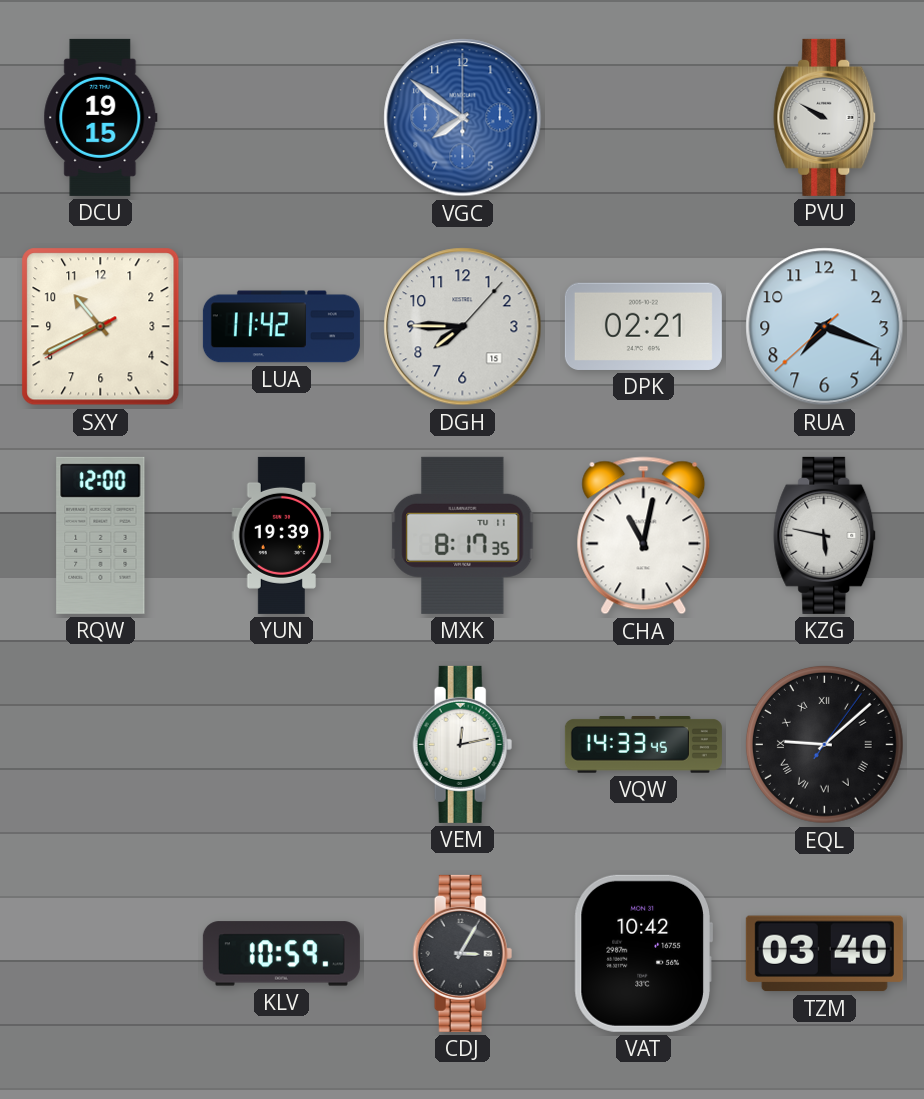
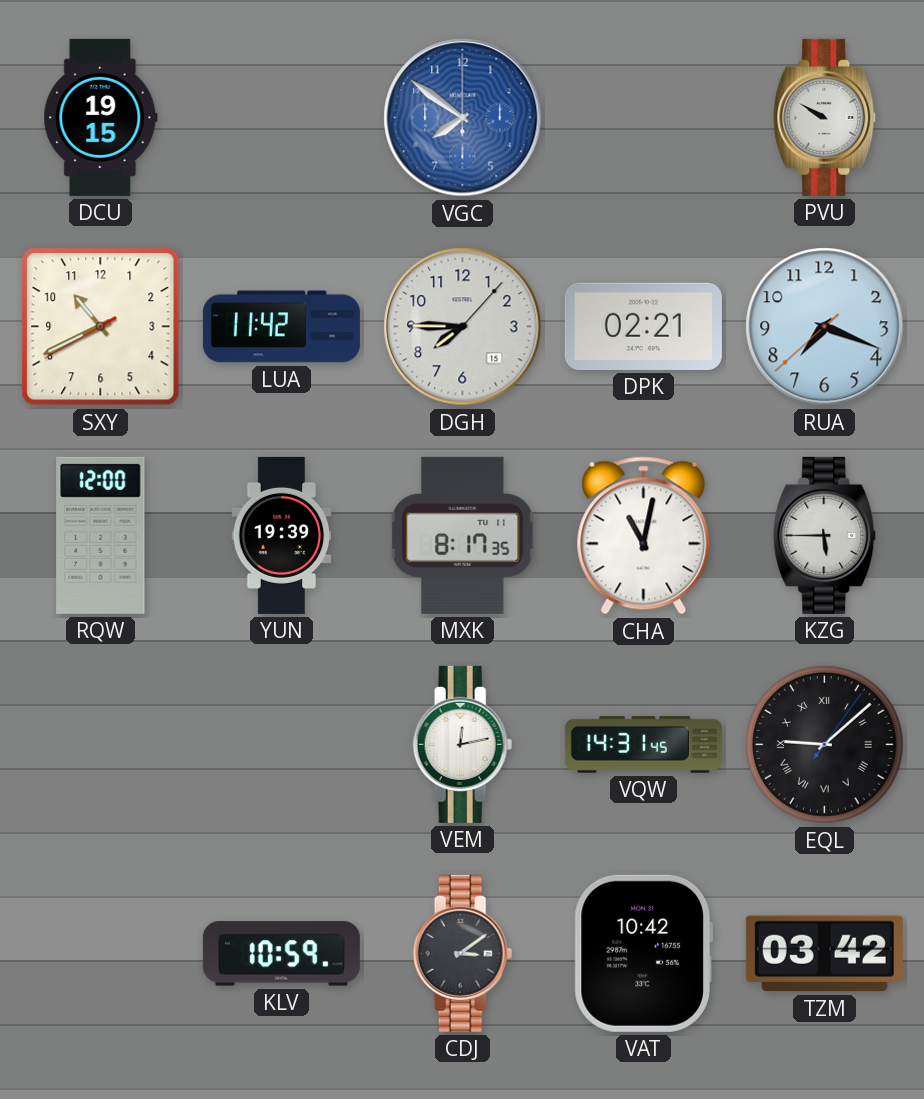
KZG: 5:47 -> 5:45 (825, 535)
VQW: 14:33 -> 14:31 (643, 745)
CDJ: 3:05 -> 3:09 (463, 953)
TZM: 03:40 -> 03:42 (824, 954)
